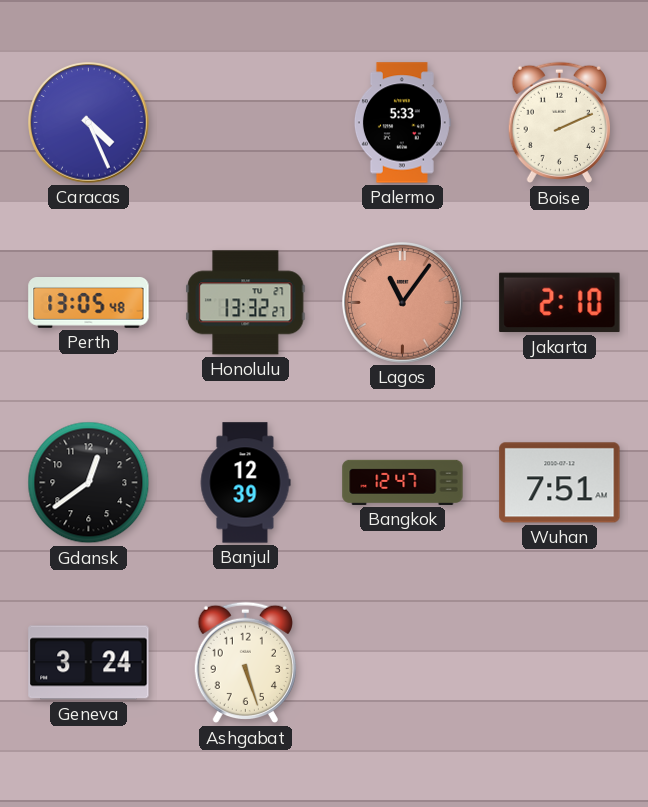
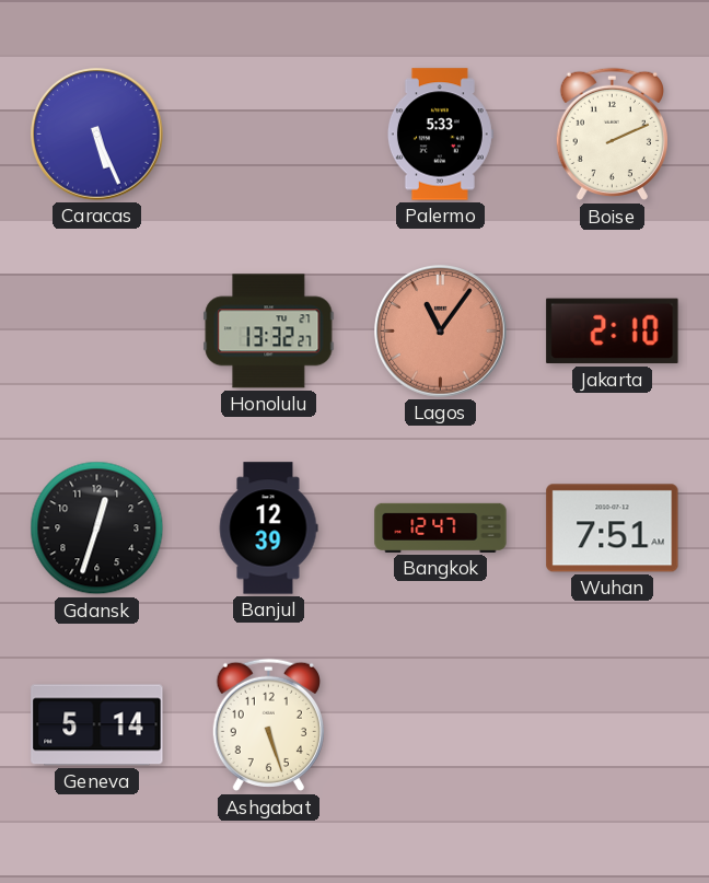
Caracas: 4:26 -> 5:26 (97, 135)
Perth: 13:05 -> none (89, 303)
Gdansk: 12:39 -> 12:33 (97, 528)
Geneva: 3:24 -> 5:14 (97, 725)
